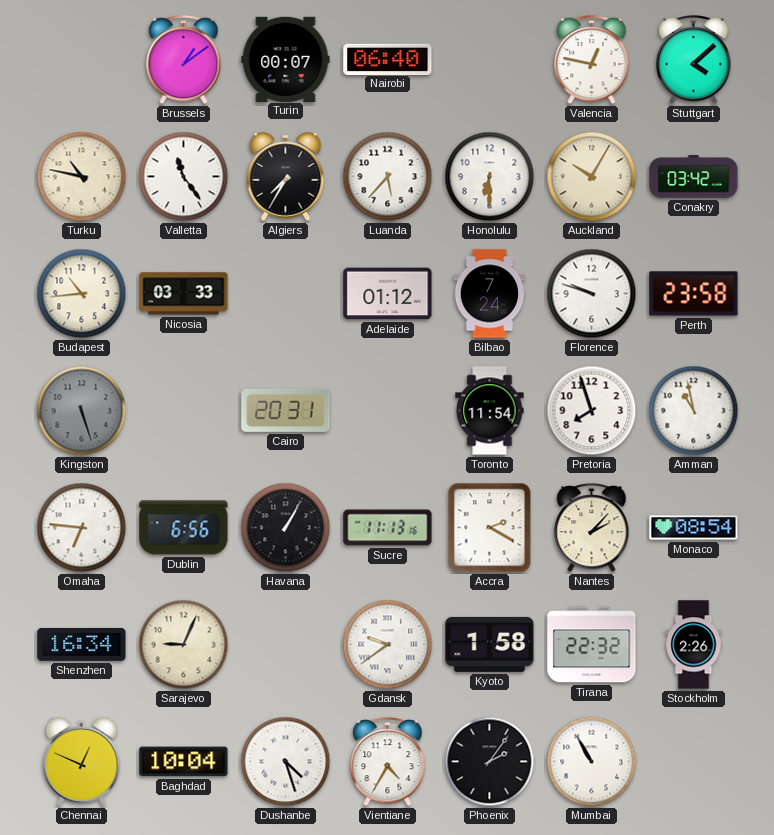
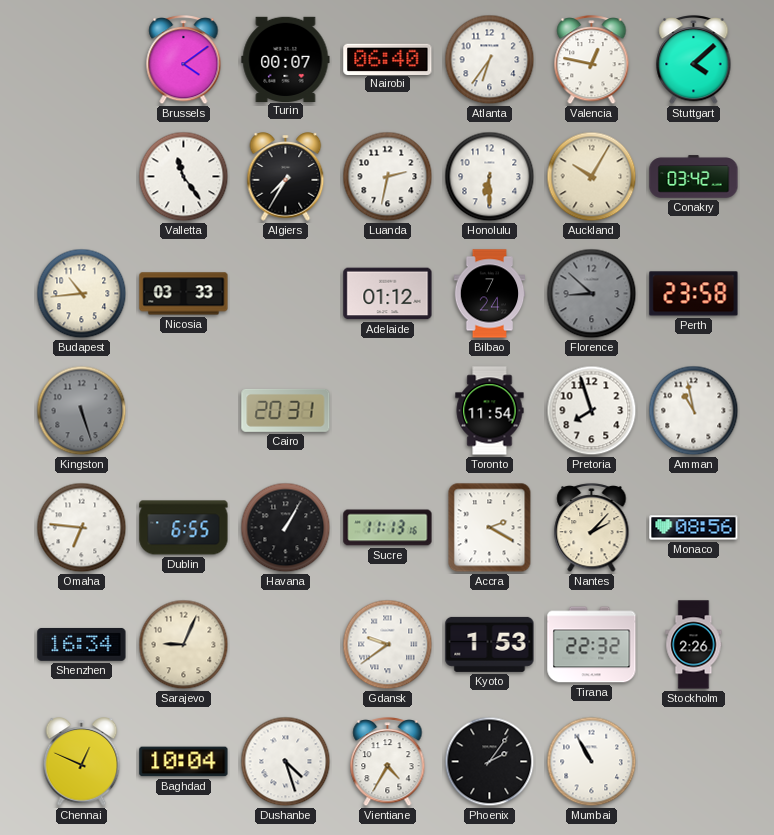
Brussels: 1:09 -> 4:09 (184, 60)
Atlanta: none -> 6:36 (490, 60)
Turku: 10:47 -> none (82, 177)
Luanda: 5:37 -> 2:32 (388, 177)
Florence: 9:48 -> 8:52 (592, 294)
Florence dial: white -> grey (592, 294)
Dublin: 6:56 -> 6:55 (184, 528)
Monaco: 08:54 -> 08:56 (694, 528)
Kyoto: 1:58 -> 1:53 (490, 644)
